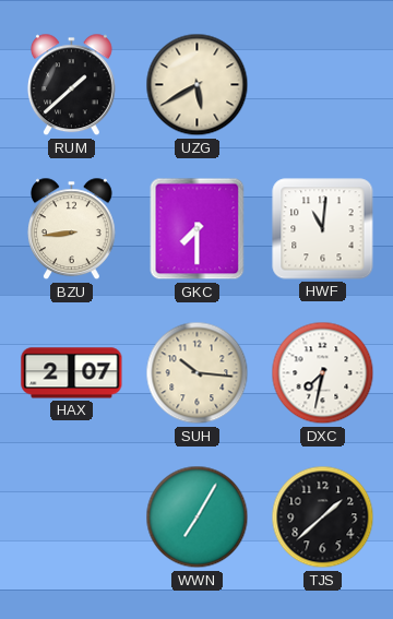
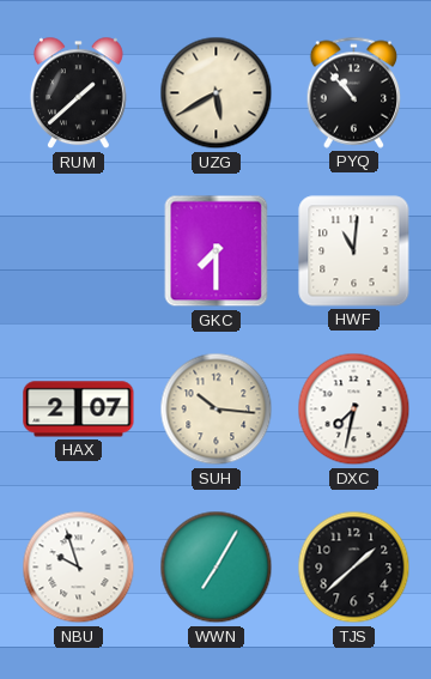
PYQ: none -> 10:53 (354, 92)
BZU: 8:44 -> none (71, 229)
NBU: none -> 9:57 (79, 568)
